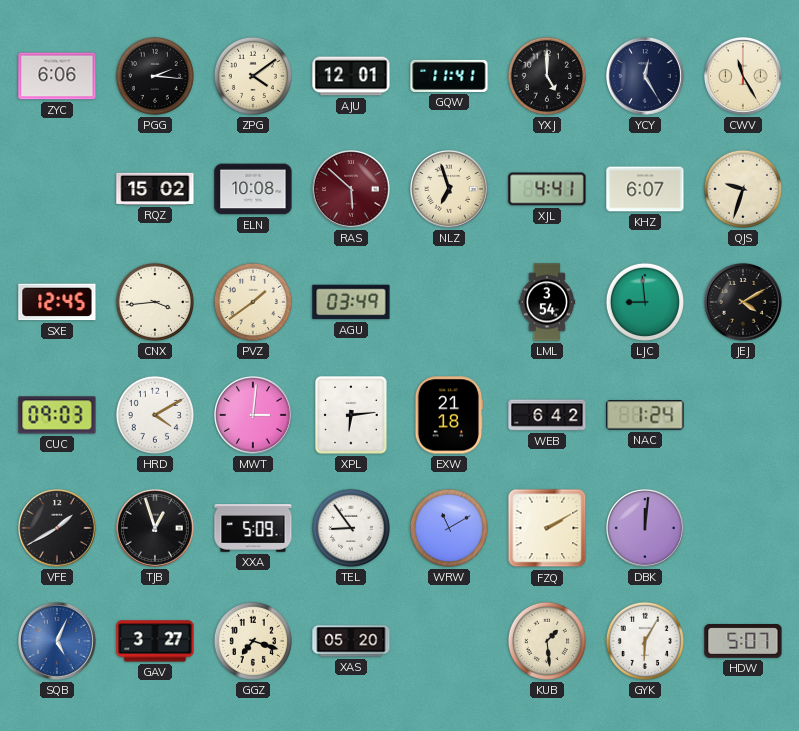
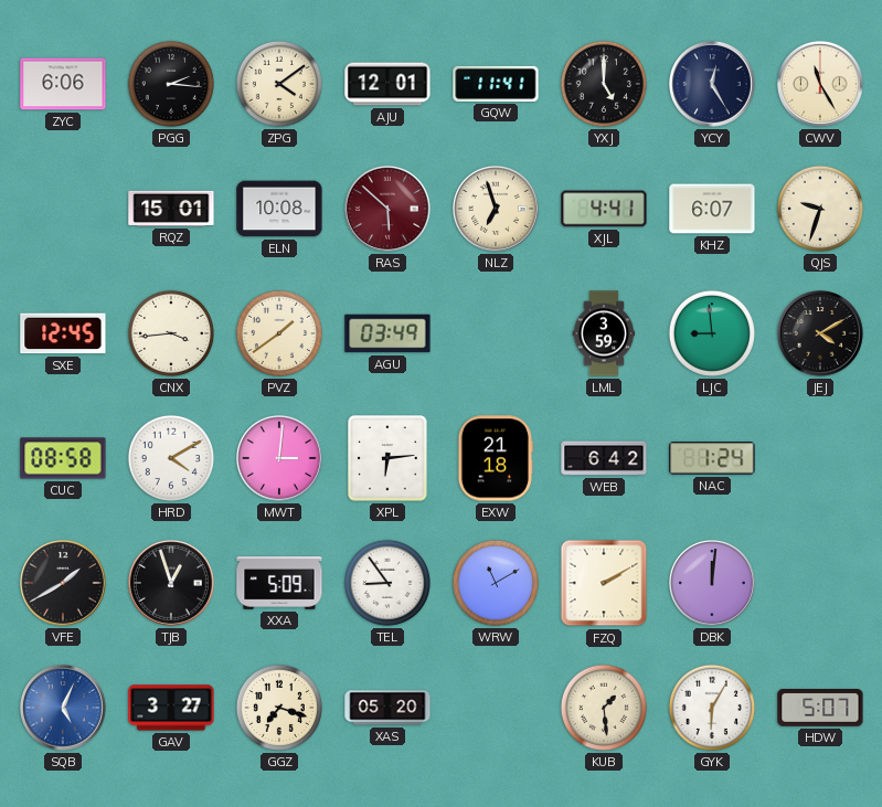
RQZ: 15:02 -> 15:01 (171, 209)
LML: 3:54 -> 3:59 (604, 333)
CUC: 09:03 -> 08:58 (63, 458)
